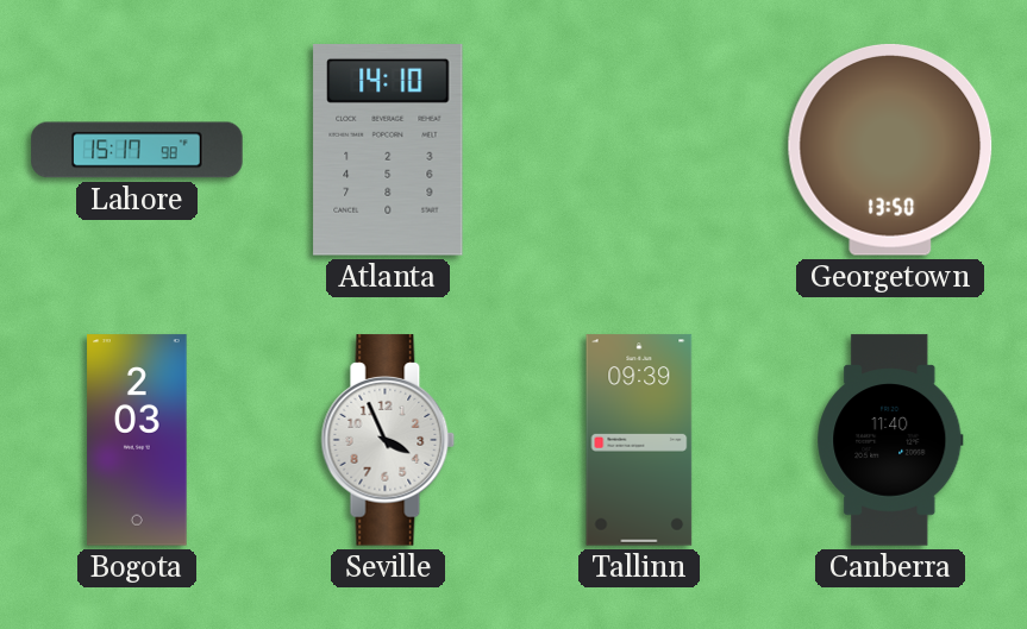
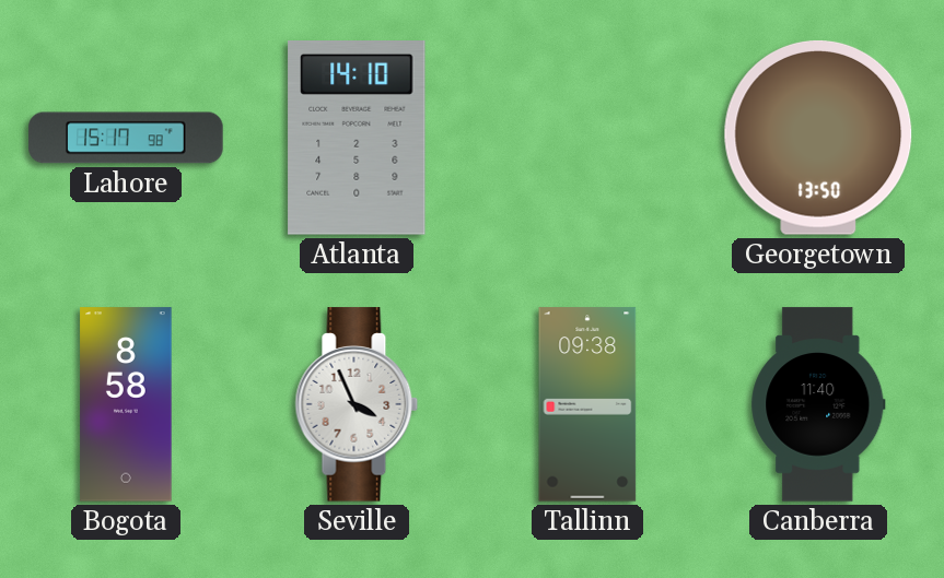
Bogota: 2:03 -> 8:58 (126, 404)
Tallinn: 09:39 -> 09:38 (587, 404)
